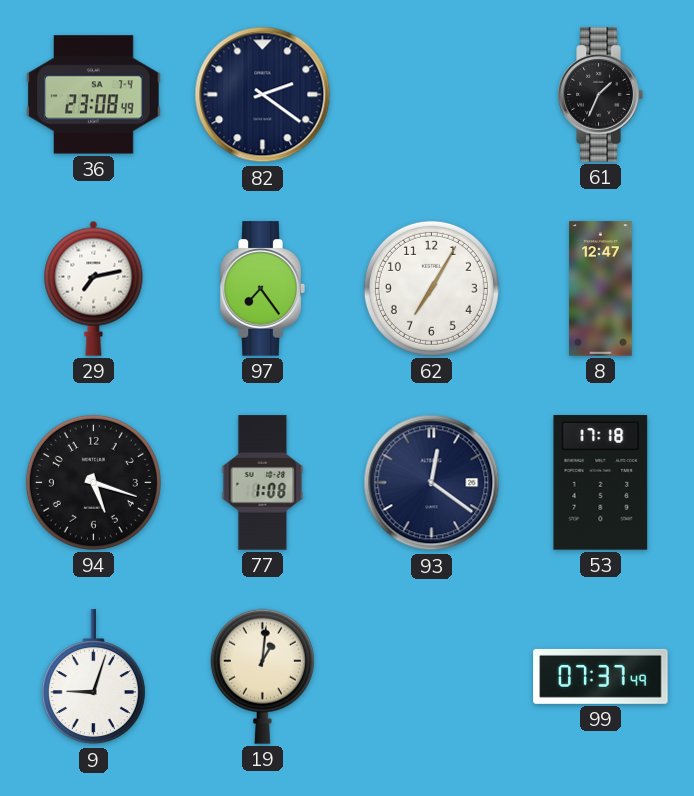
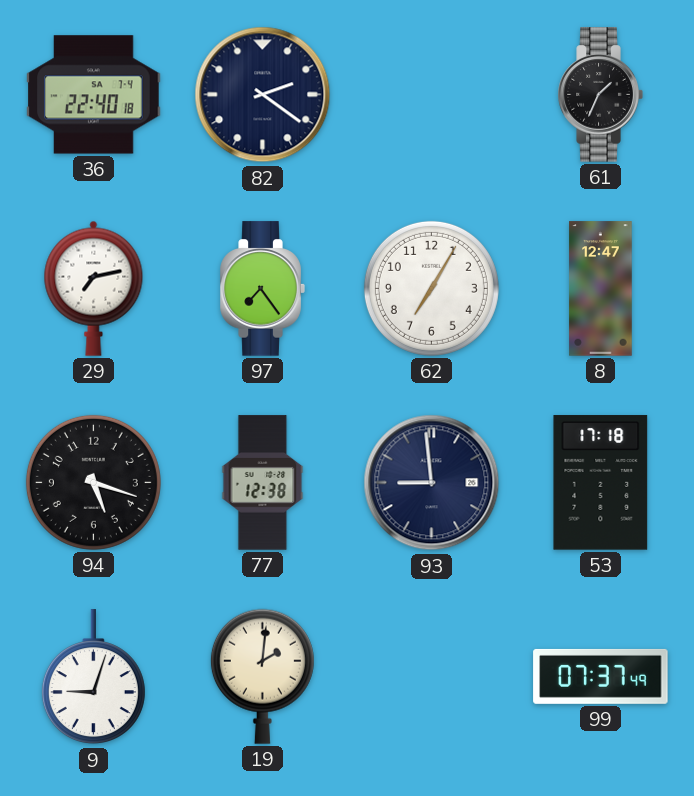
36: 23:08 -> 22:40 (94, 95)
77: 1:08 -> 12:38 (263, 483)
93: 12:21 -> 8:59 (432, 483)
19: 1:01 -> 2:01 (262, 676)
